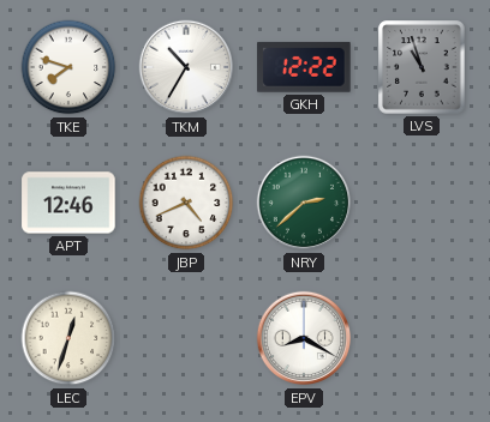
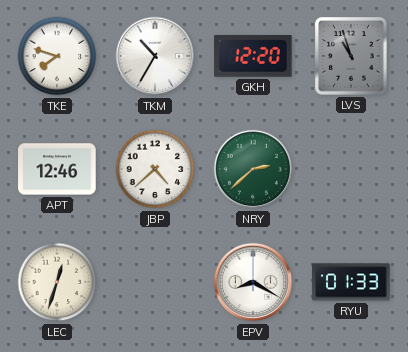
GKH: 12:22 -> 12:20 (253, 56)
JBP: 4:41 -> 4:38 (155, 169)
RYU: none -> 01:33 (351, 282)
